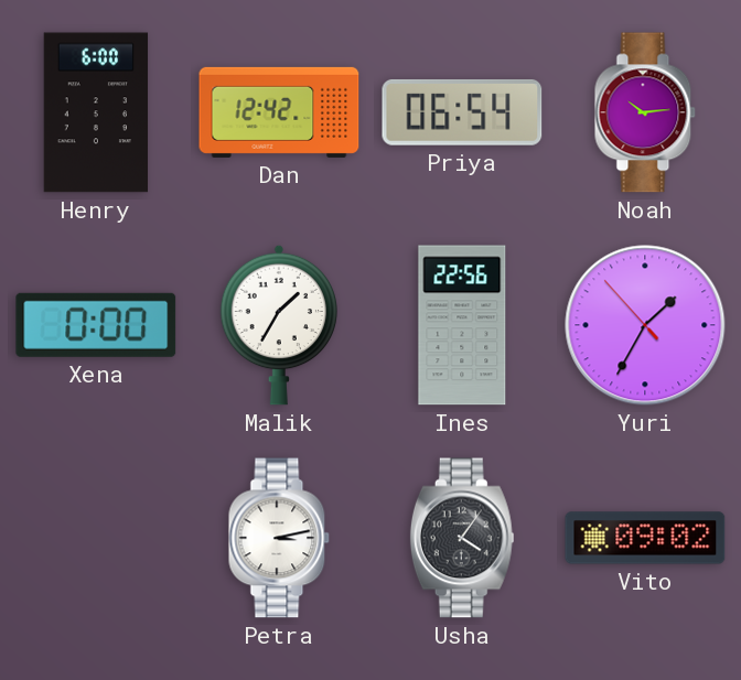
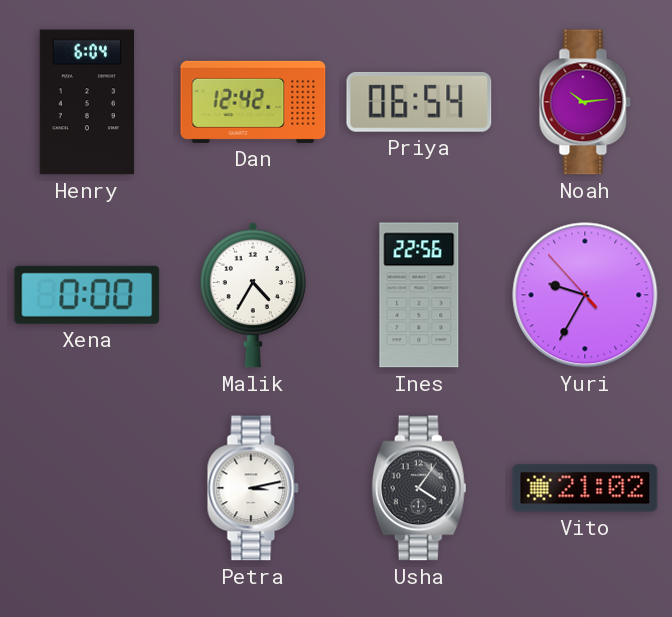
Henry: 6:00 -> 6:04 (87, 102)
Malik: 1:35 -> 4:35 (253, 295)
Yuri: 1:34 -> 9:34 (585, 295)
Vito: 09:02 -> 21:02 (585, 488)
